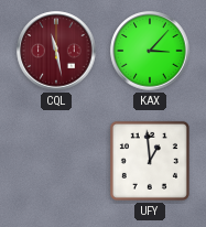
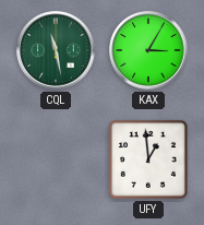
CQL dial: burgundy -> green (56, 50)
KAX: 3:07 -> 3:05 (148, 50)
